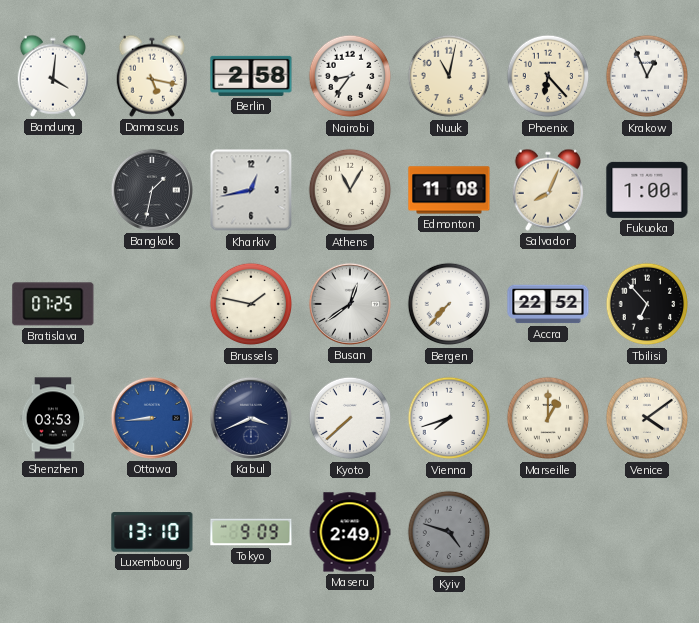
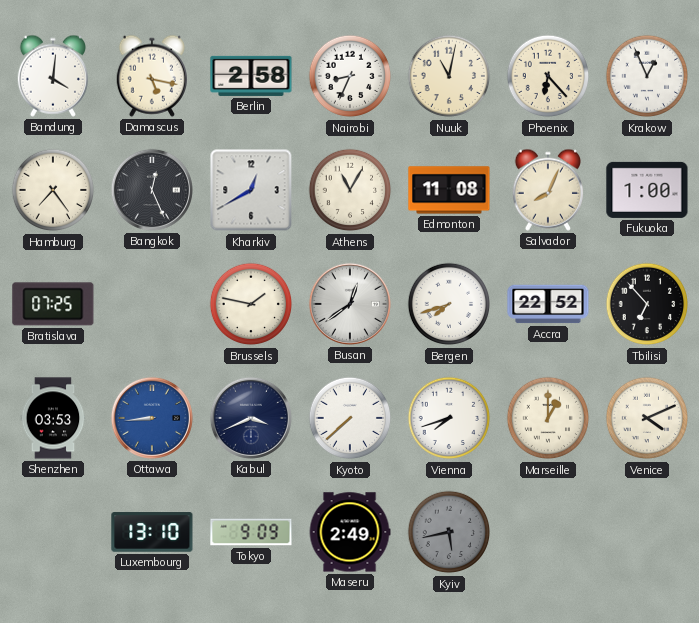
Nairobi: 8:36 -> 8:34 (350, 76)
Hamburg: none -> 7:24 (53, 190)
Bangkok: 1:32 -> 12:26 (152, 190)
Kharkiv: 12:43 -> 12:40 (251, 190)
Bergen: 7:37 -> 7:42 (449, 304)
Venice: 4:09 -> 4:11 (647, 418)
Kyiv: 4:48 -> 5:43 (449, 532)
